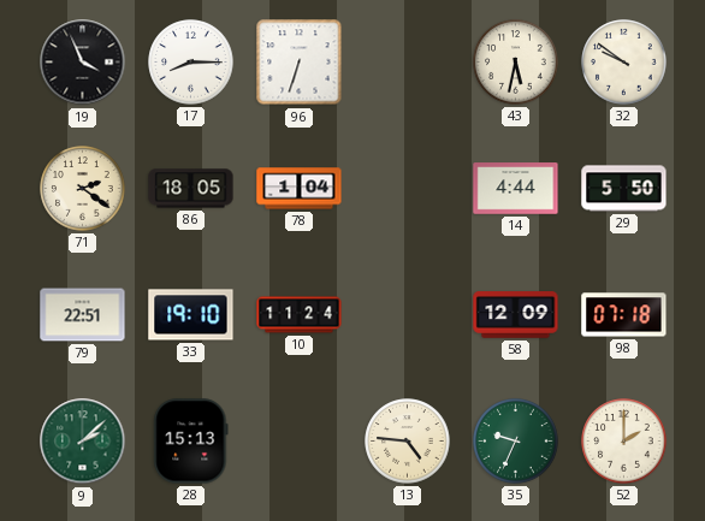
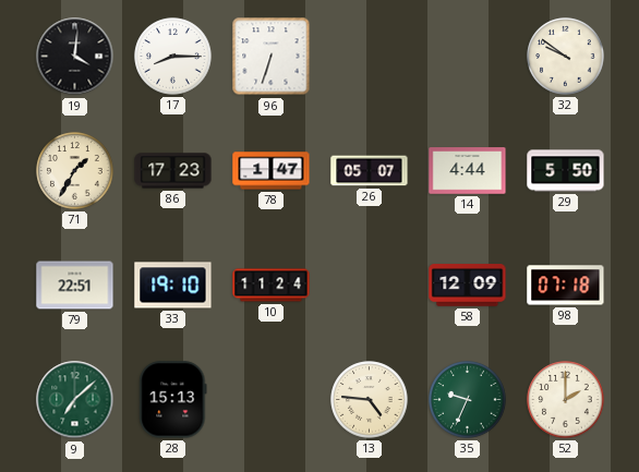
19: 3:56 -> 4:01 (75, 57)
43: 5:32 -> none (516, 63)
71: 2:21 -> 1:35 (75, 171)
86: 18:05 -> 17:23 (173, 171)
78: 1:04 -> 1:47 (272, 171)
26: none -> 05:07 (370, 171)
9: 2:08 -> 7:08 (75, 400)
